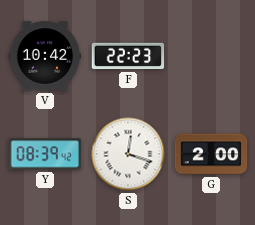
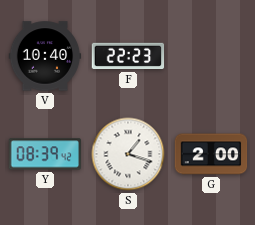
V: 10:42 -> 10:40 (45, 56)
S: 12:18 -> 1:18 (128, 154)
